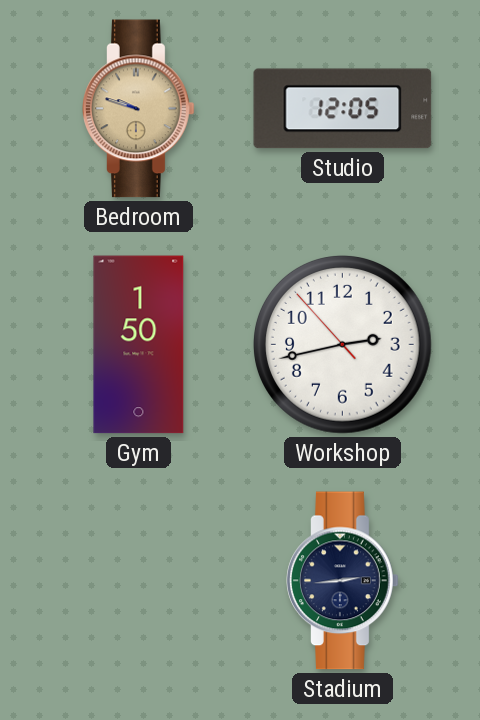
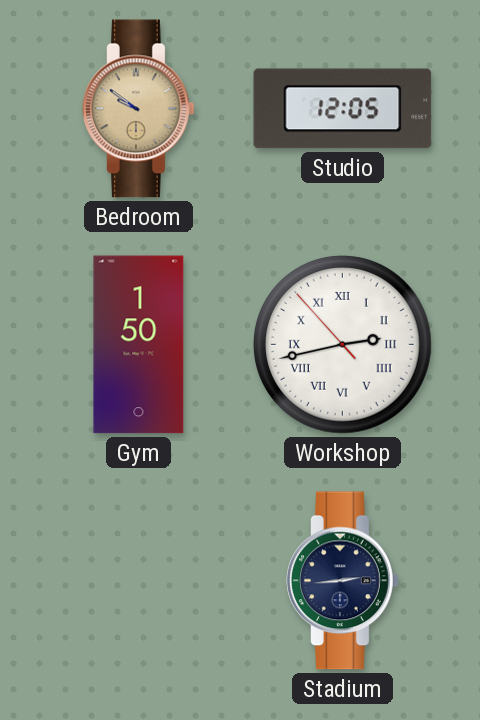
Bedroom: 9:48 -> 9:51 (139, 109)
Workshop numerals: Arabic -> Roman (343, 345)
